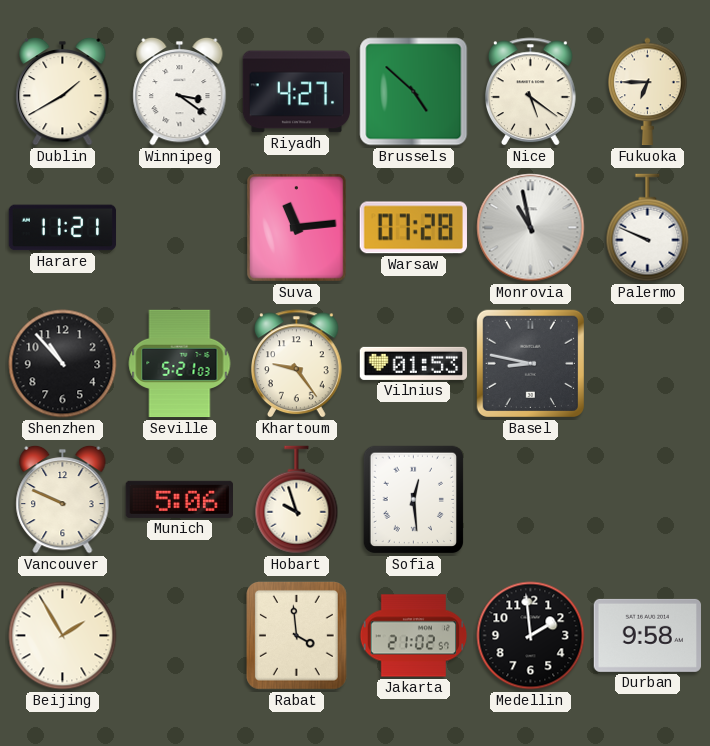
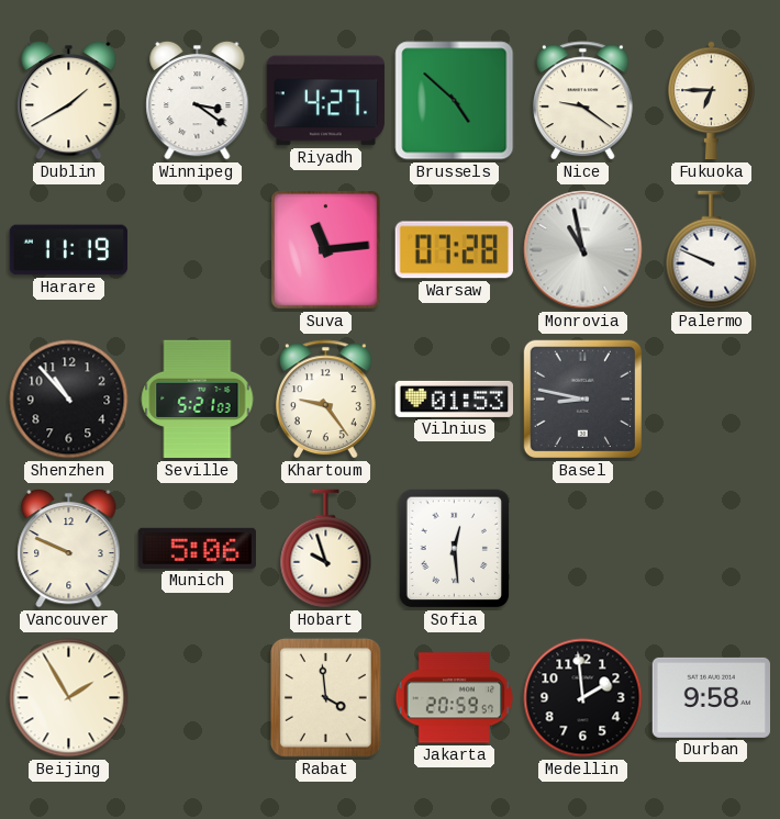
Nice: 5:21 -> 9:21 (583, 101)
Harare: 11:21 -> 11:19 (69, 250)
Jakarta: 21:02 -> 20:59 (455, 698)
